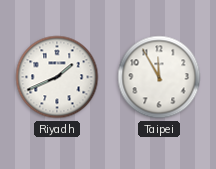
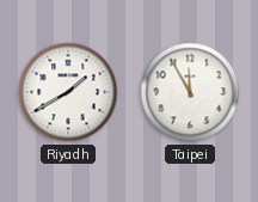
Riyadh: 1:41 -> 1:40 (68, 92)
